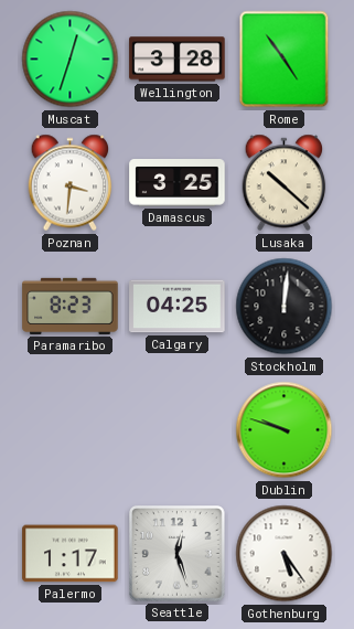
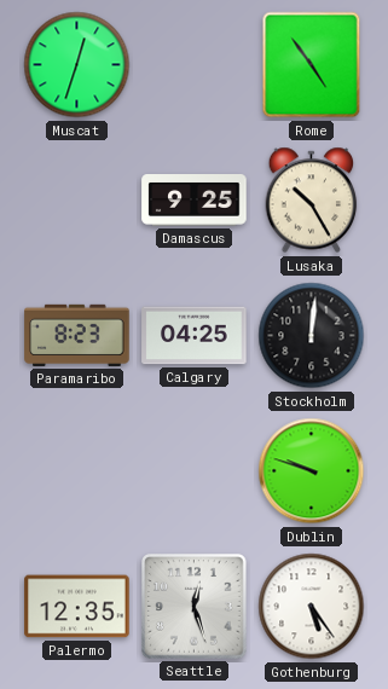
Wellington: 3:28 -> none (178, 60)
Poznan: 3:31 -> none (71, 183)
Damascus: 3:25 -> 9:25 (195, 201)
Lusaka: 10:22 -> 10:25 (312, 201)
Palermo: 1:17 -> 12:35 (77, 607)
